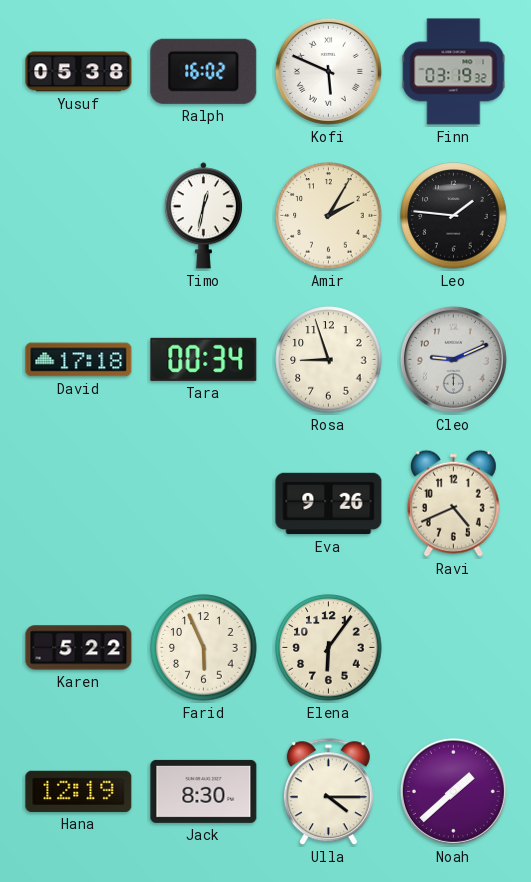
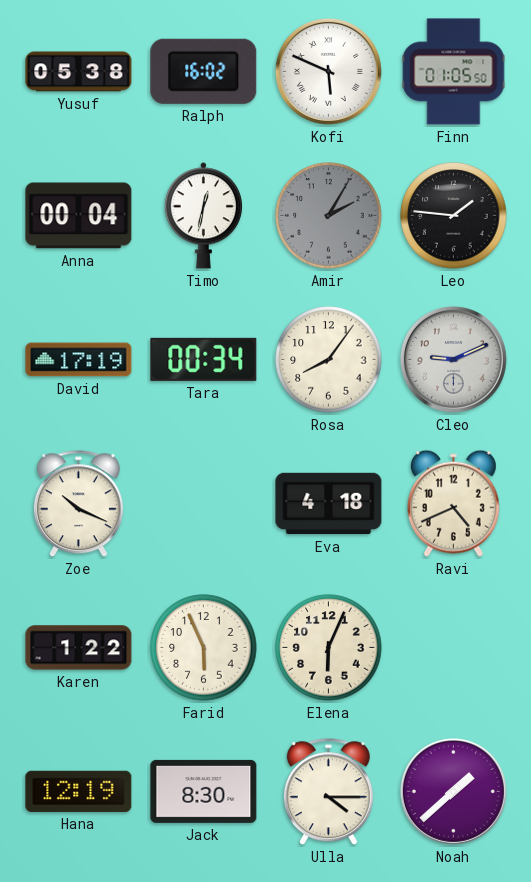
Finn: 03:19 -> 01:05 (454, 72)
Anna: none -> 00:04 (79, 216)
Amir dial: cream -> grey (329, 216)
David: 17:18 -> 17:19 (79, 360)
Rosa: 8:57 -> 8:06 (329, 360)
Zoe: none -> 10:19 (78, 504)
Eva: 9:26 -> 4:18 (329, 504)
Karen: 5:22 -> 1:22 (79, 648)
Elena: 6:06 -> 6:04 (329, 648)
